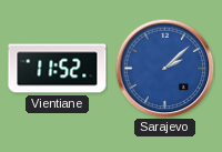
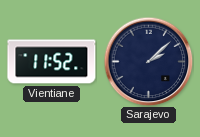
Sarajevo dial: blue -> navy (148, 61)
